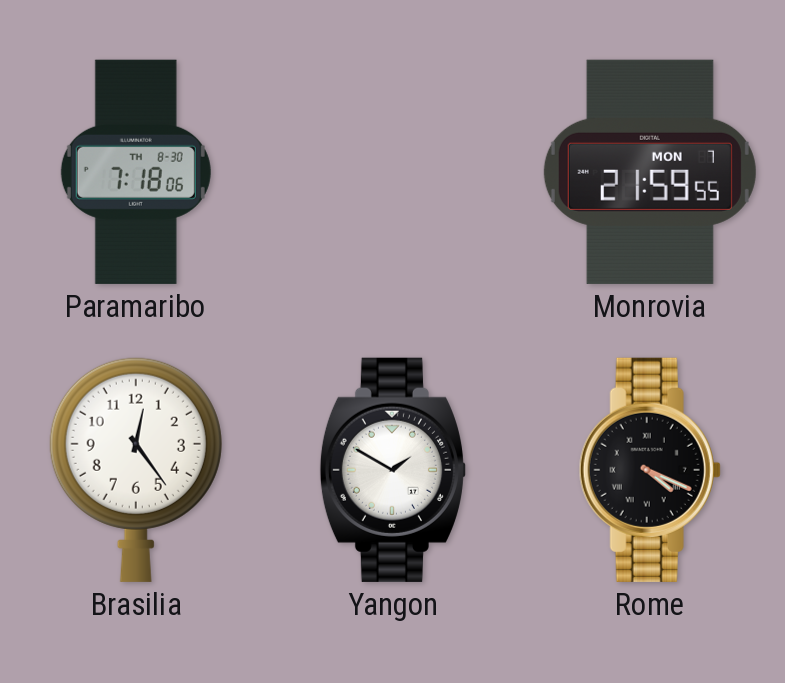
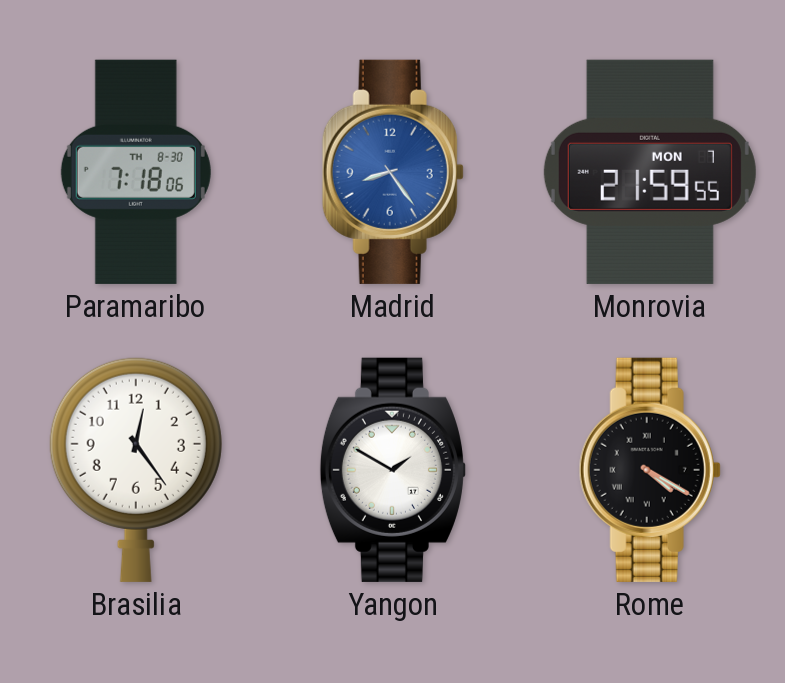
Madrid: none -> 8:24 (393, 172)
Rome: 4:19 -> 4:20 (650, 470)
